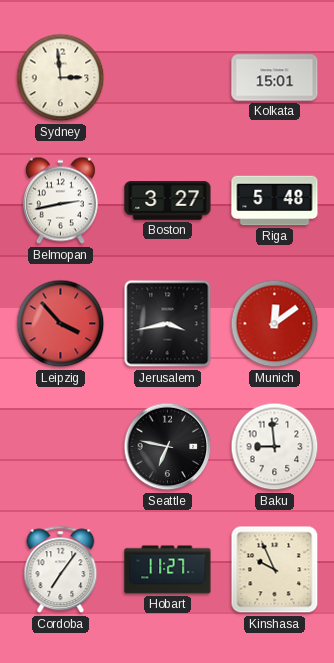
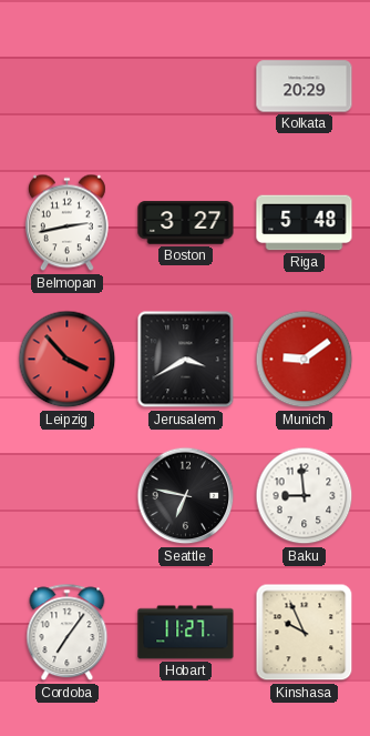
Sydney: 2:59 -> none (61, 78)
Kolkata: 15:01 -> 20:29 (305, 87)
Jerusalem: 3:43 -> 3:40 (186, 360)
Munich: 12:09 -> 9:09 (305, 360)
